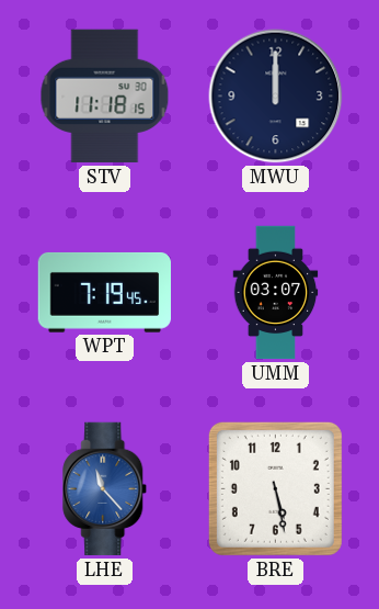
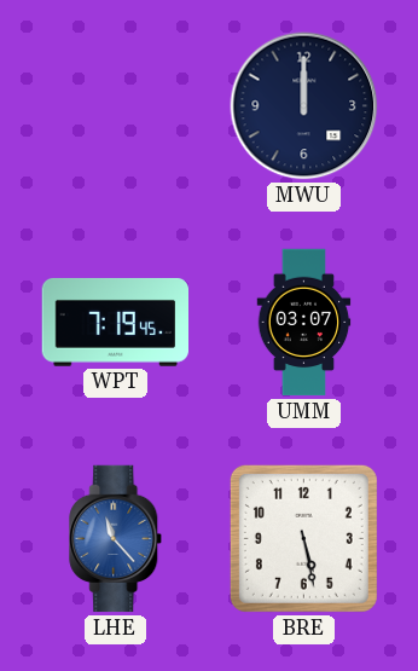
STV: 11:18 -> none (105, 97)
